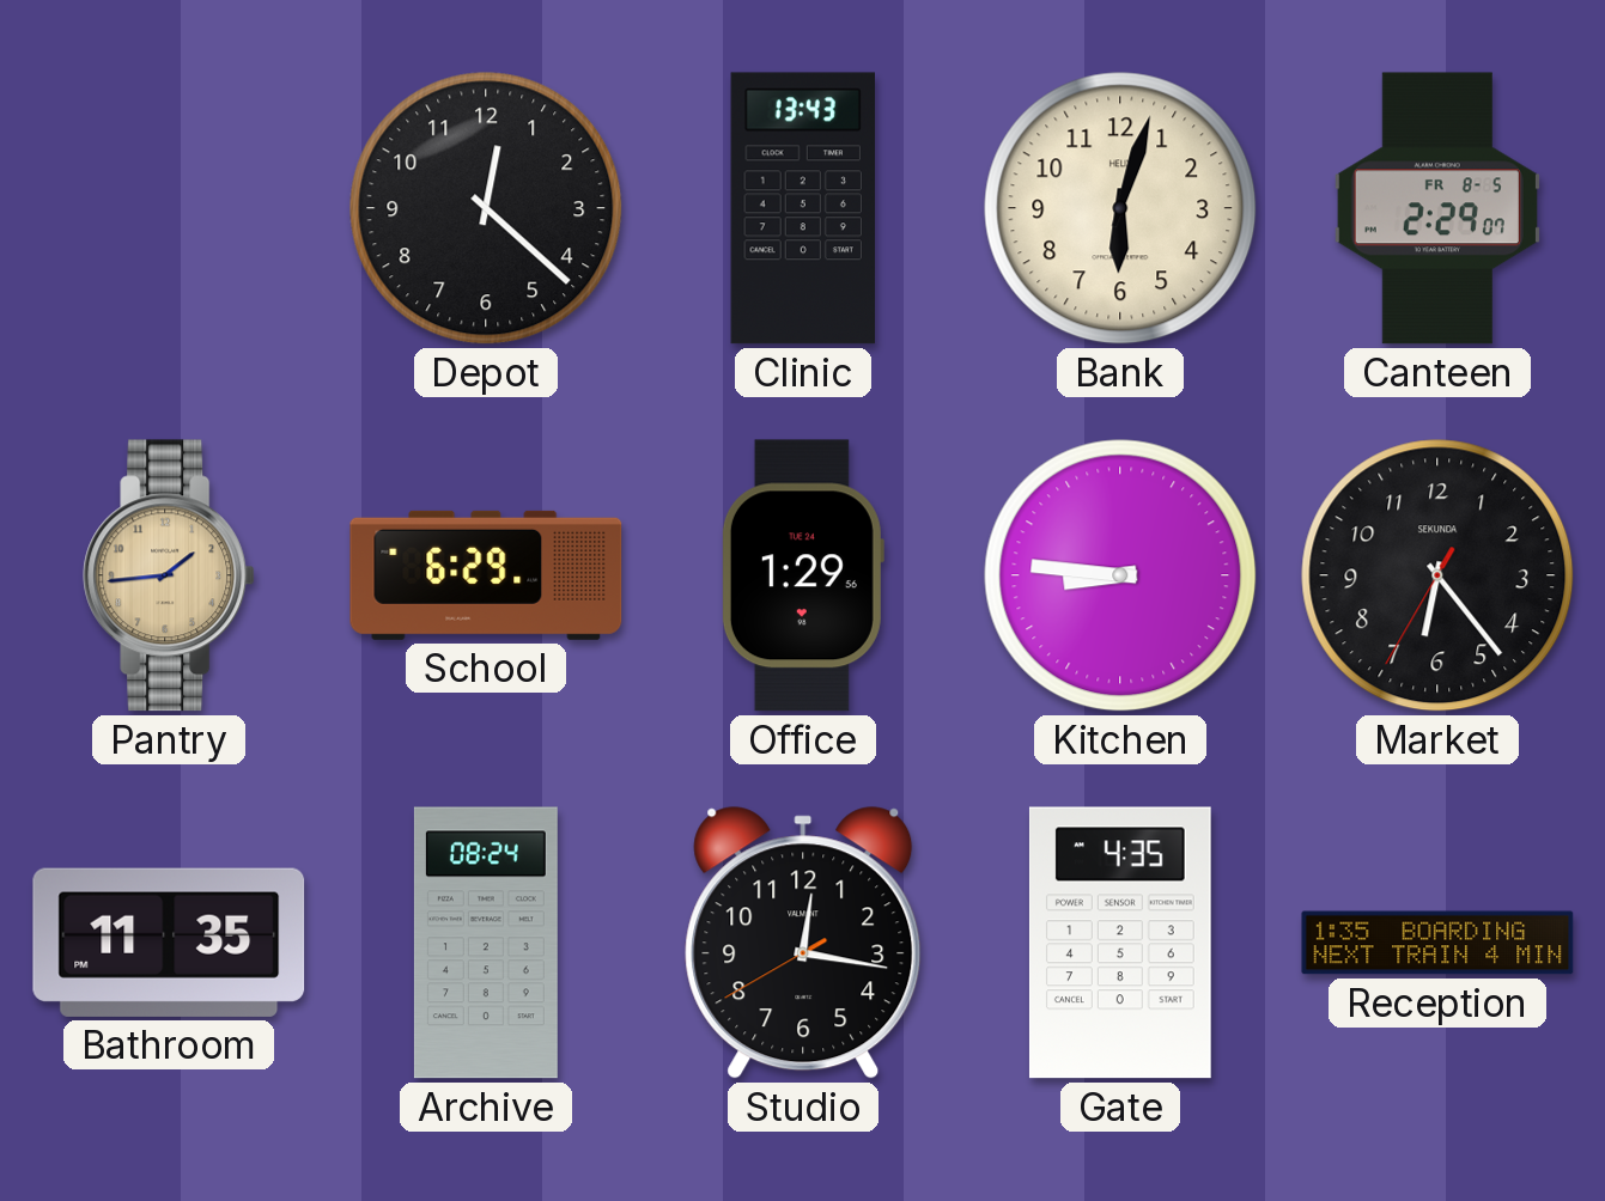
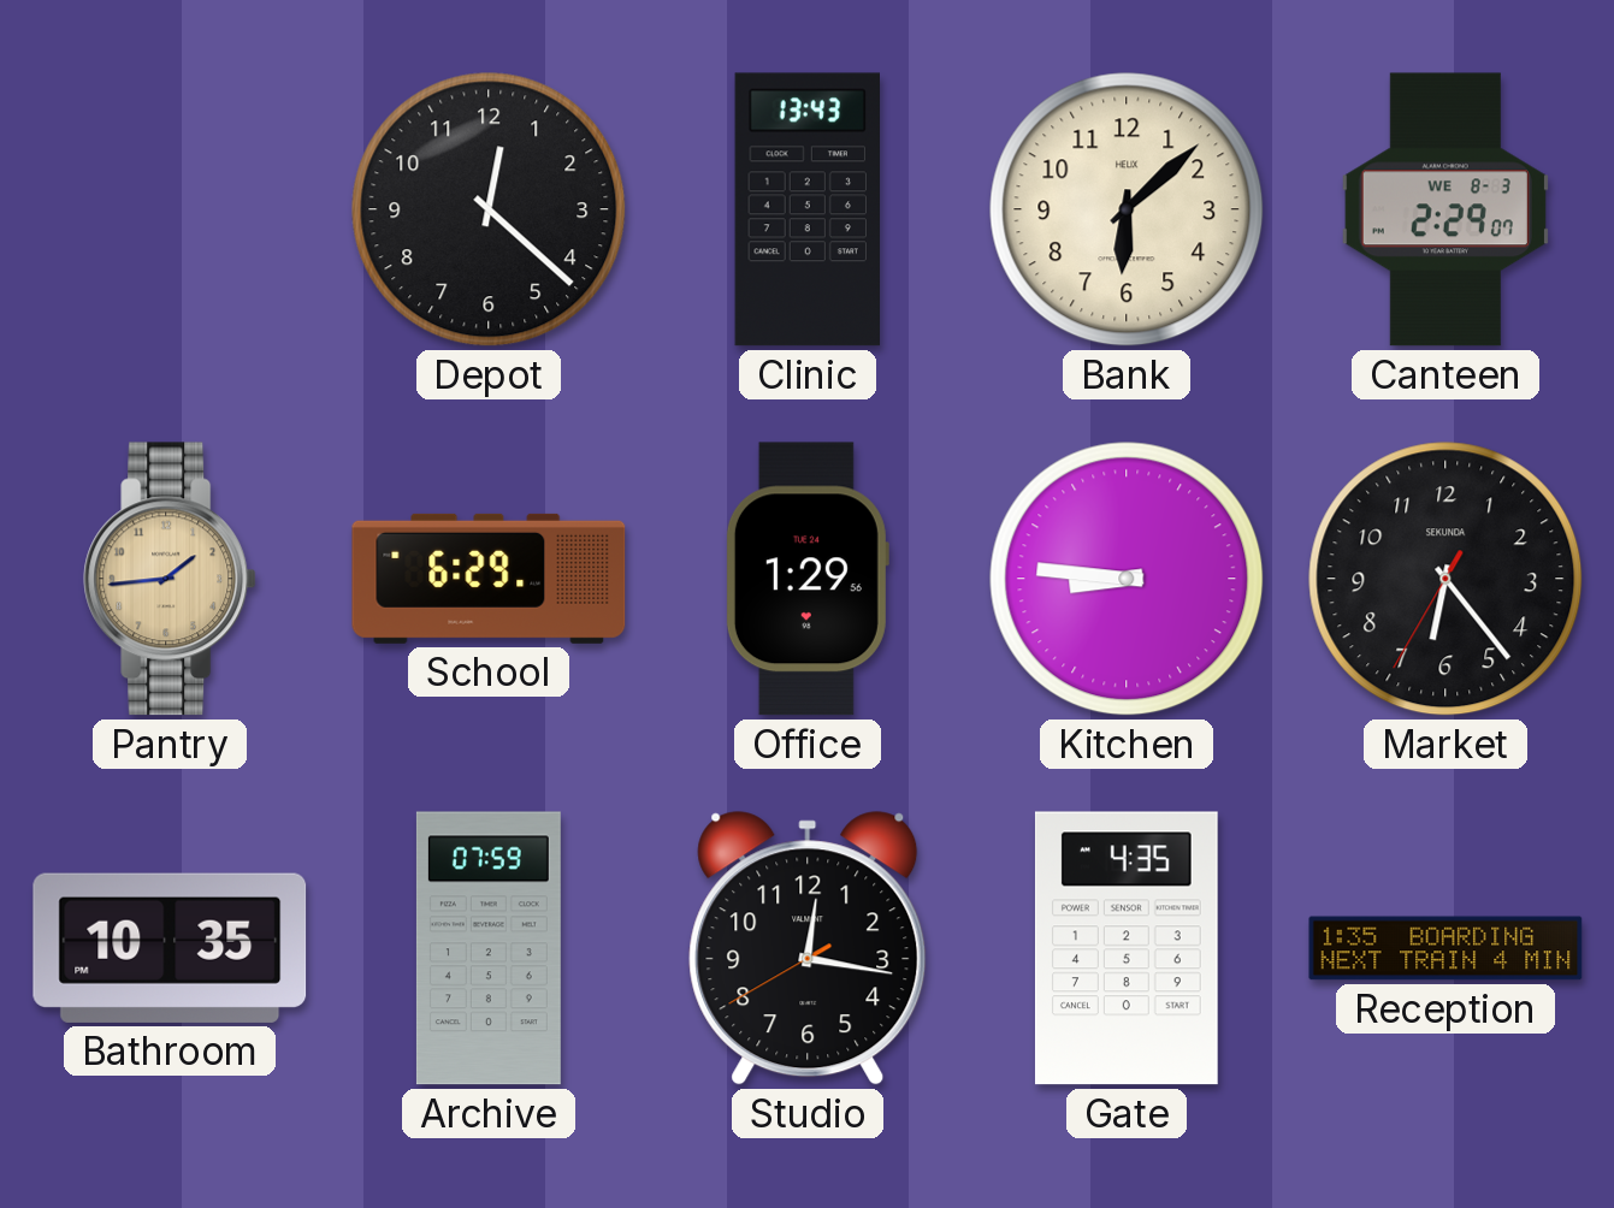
Bank: 6:03 -> 6:08 (1127, 209)
Canteen date: FR 8-5 -> WE 8-3 (1445, 209)
Bathroom: 11:35 -> 10:35 (170, 948)
Archive: 08:24 -> 07:59 (489, 948)
